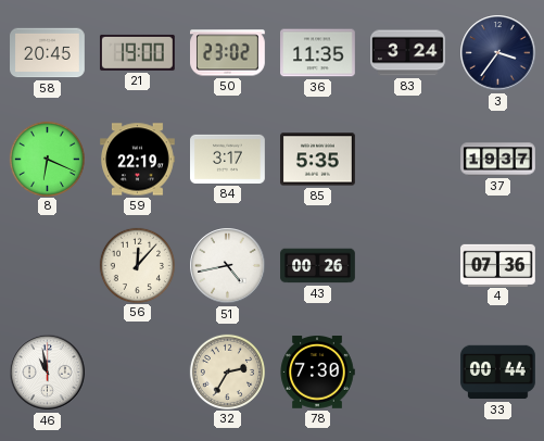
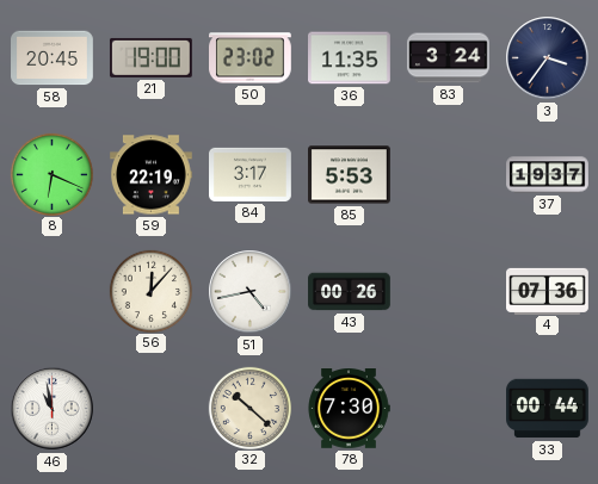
85: 5:35 -> 5:53 (350, 175)
32: 2:35 -> 10:22 (249, 408)
